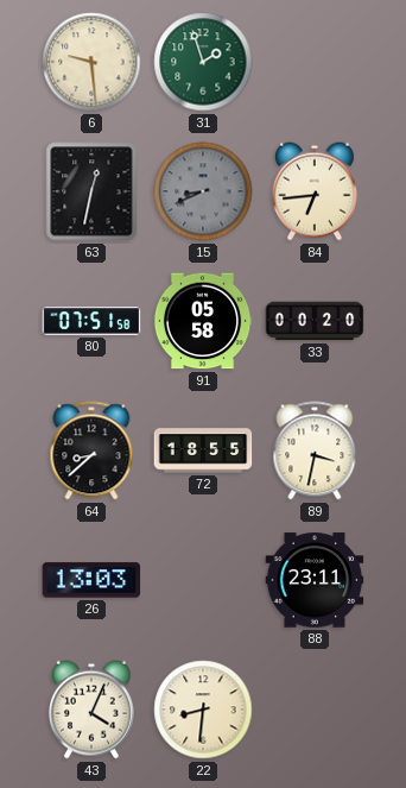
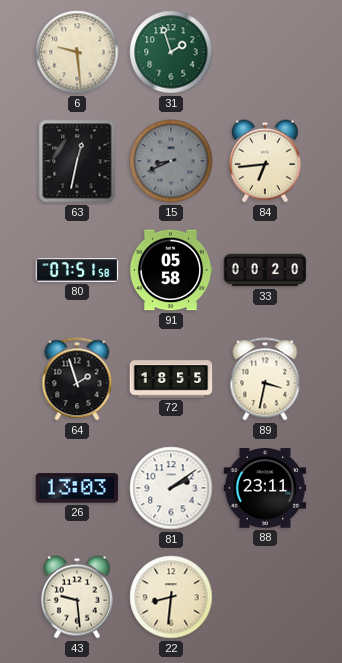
64: 8:38 -> 1:57 (77, 379)
81: none -> 2:09 (171, 488)
43: 4:04 -> 9:29 (77, 597)
